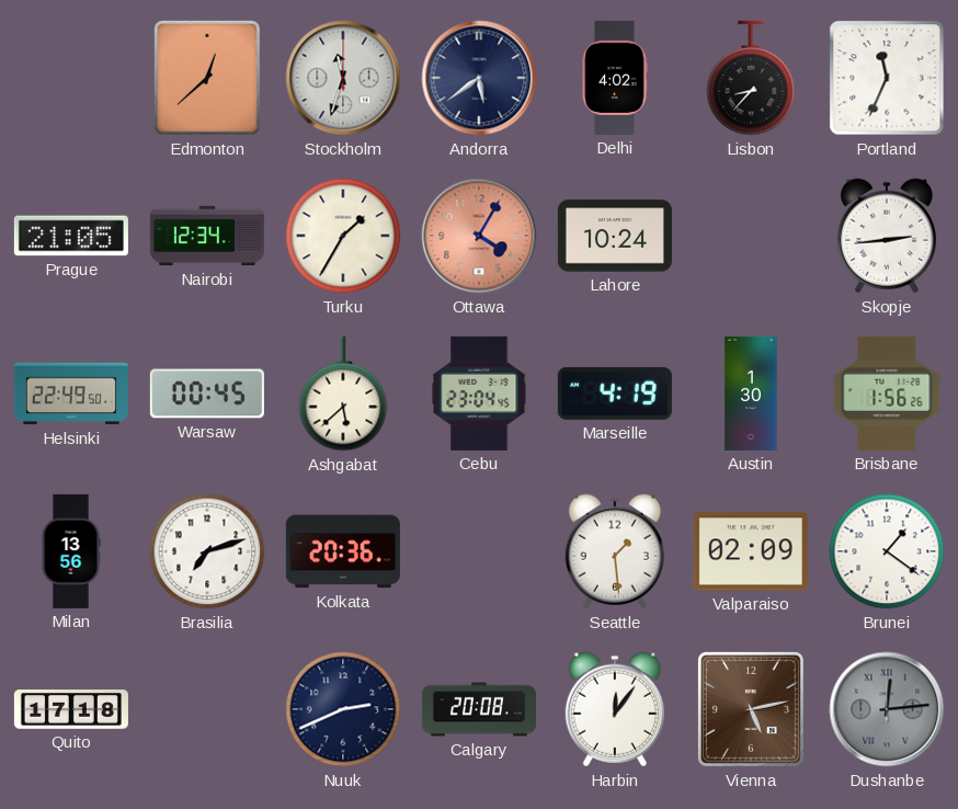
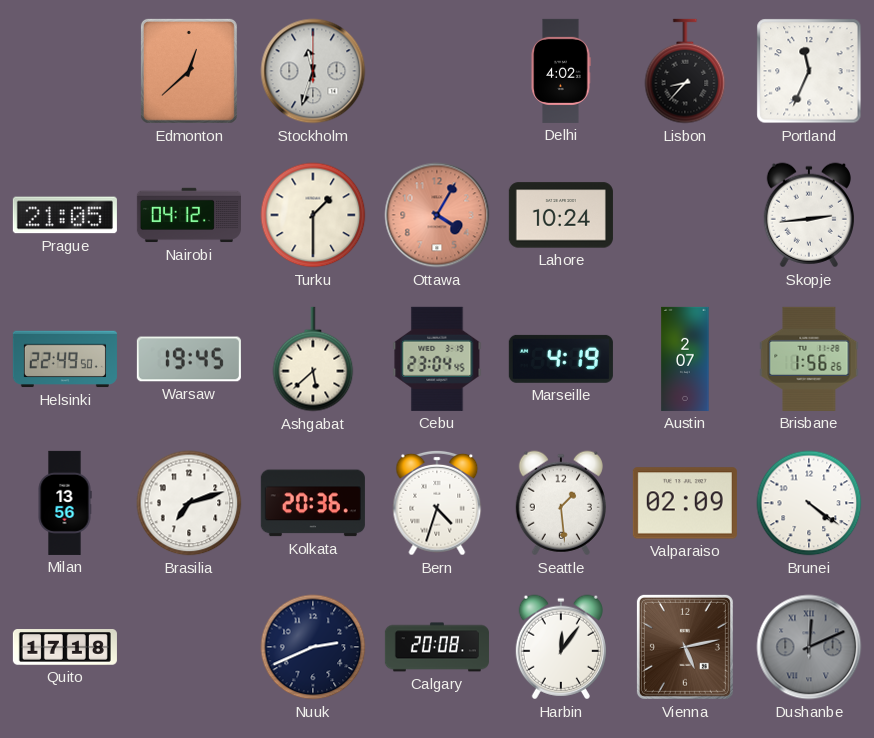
Andorra: 5:39 -> none (479, 78)
Nairobi: 12:34 -> 04:12 (189, 215)
Turku: 1:35 -> 1:30 (313, 215)
Warsaw: 00:45 -> 19:45 (189, 359)
Austin: 1:30 -> 2:07 (685, 359)
Bern: none -> 4:33 (437, 503)
Brunei: 1:21 -> 4:21 (809, 503)
Dushanbe: 12:14 -> 12:11 (809, 647)
